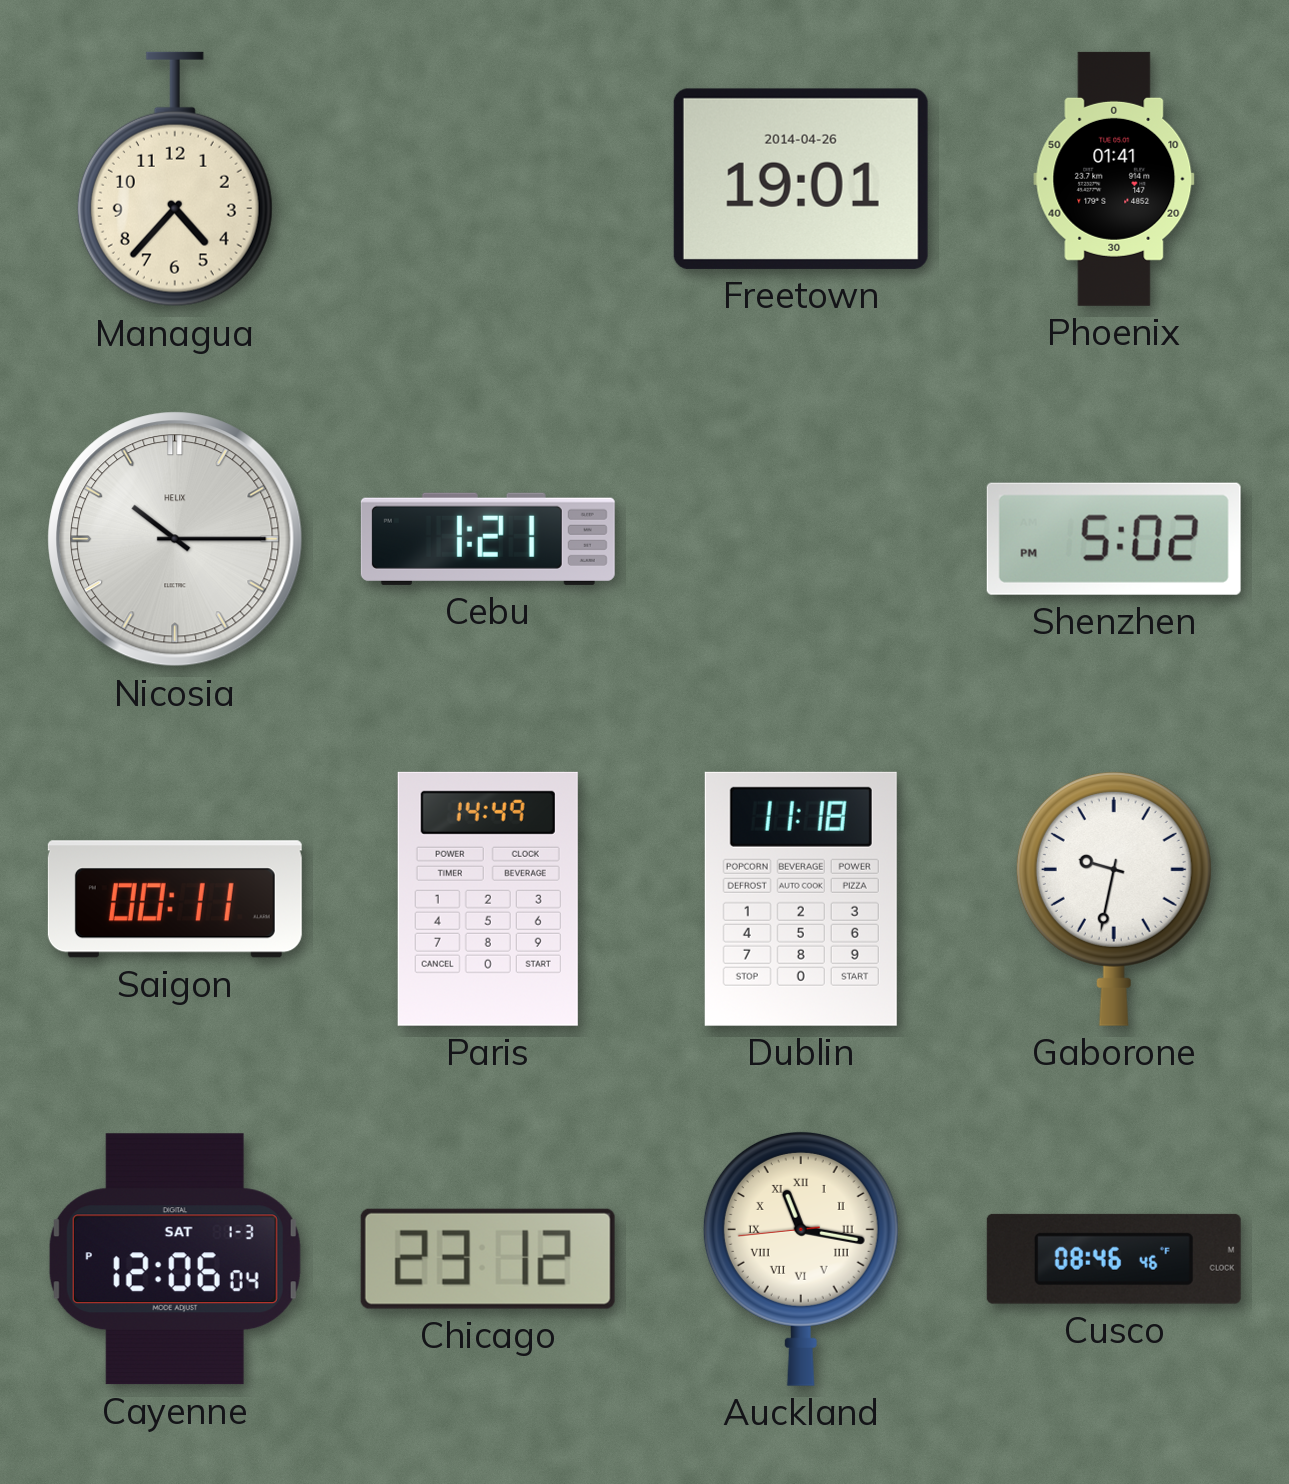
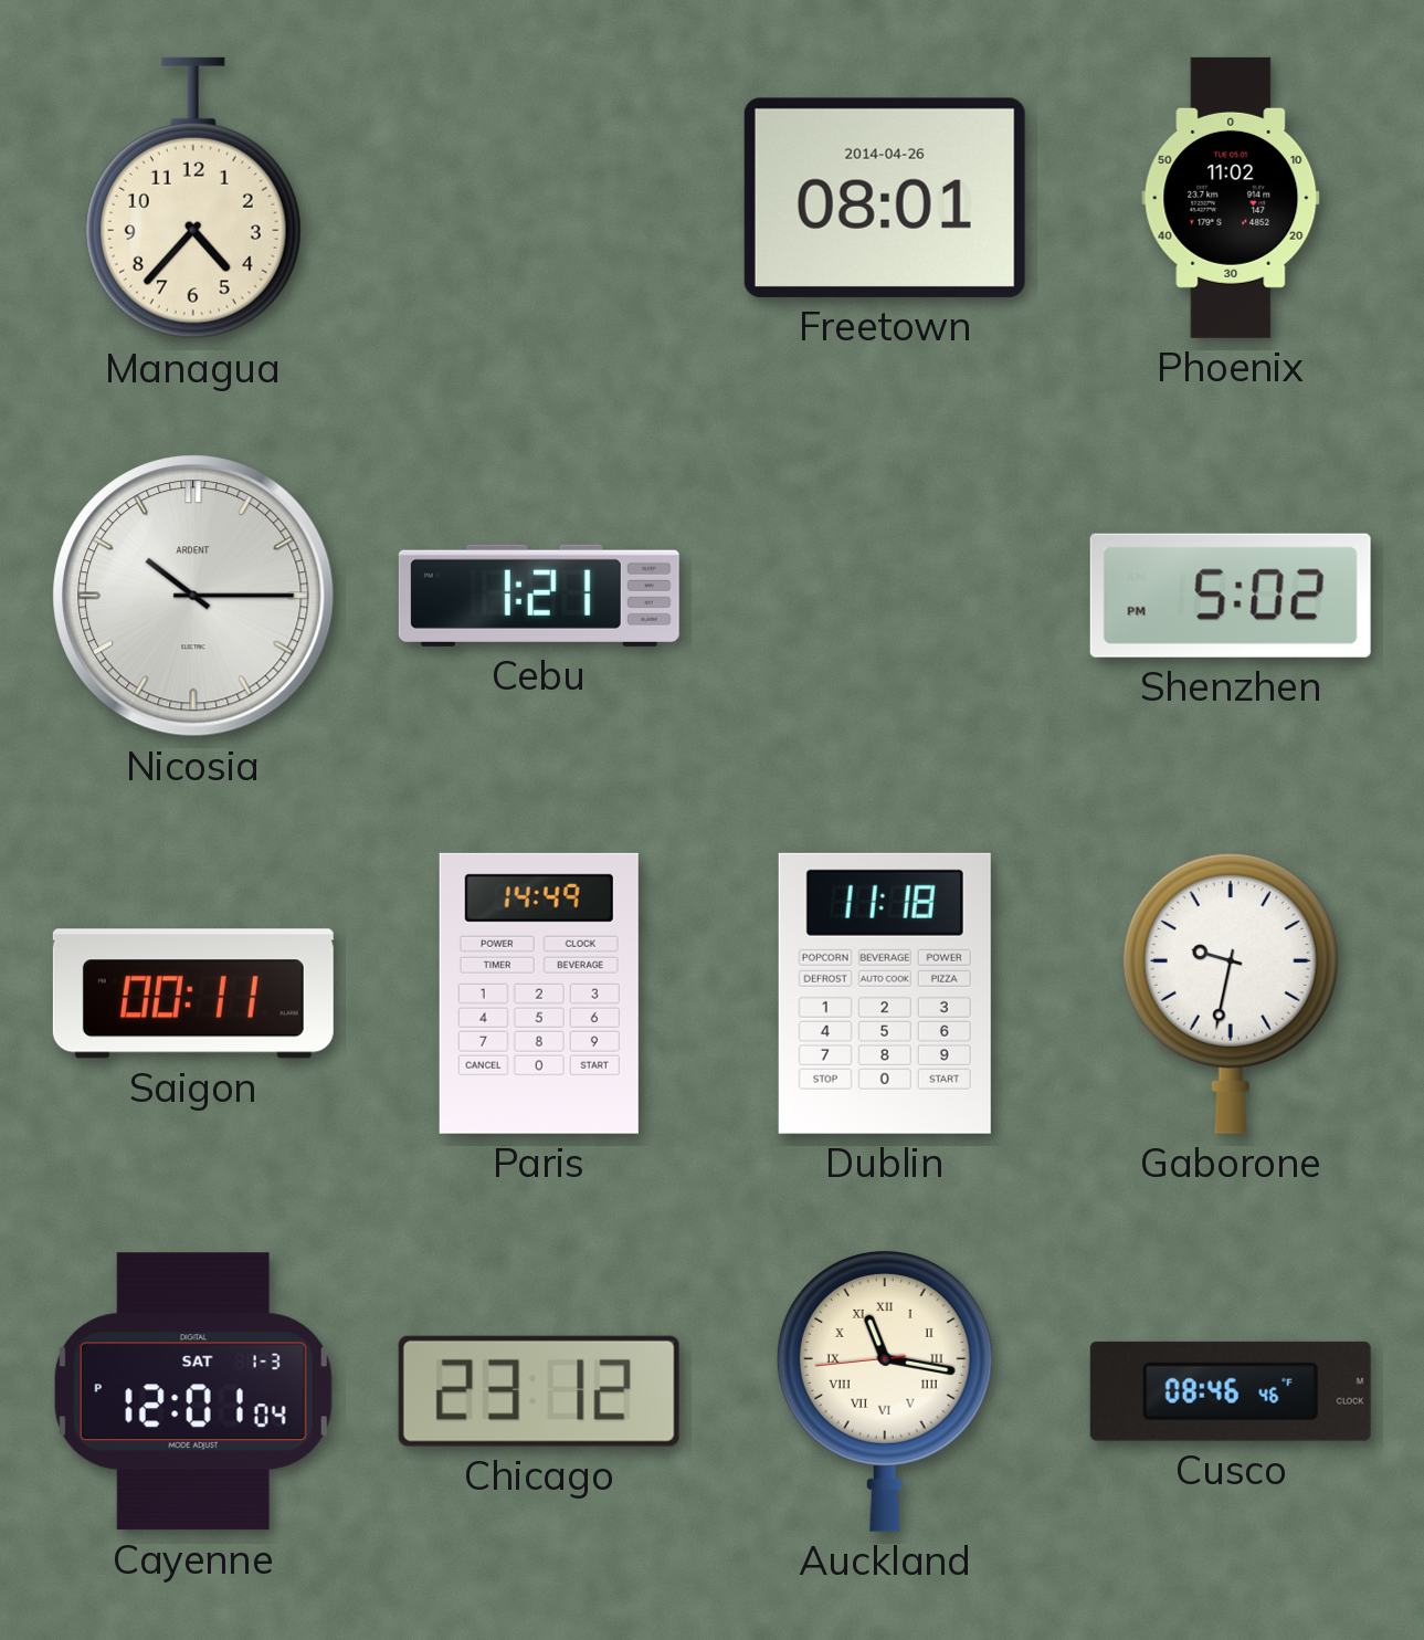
Freetown: 19:01 -> 08:01 (885, 198)
Phoenix: 01:41 -> 11:02 (1231, 198)
Nicosia brand: HELIX -> ARDENT (193, 596)
Cayenne: 12:06 -> 12:01 (193, 1391)
